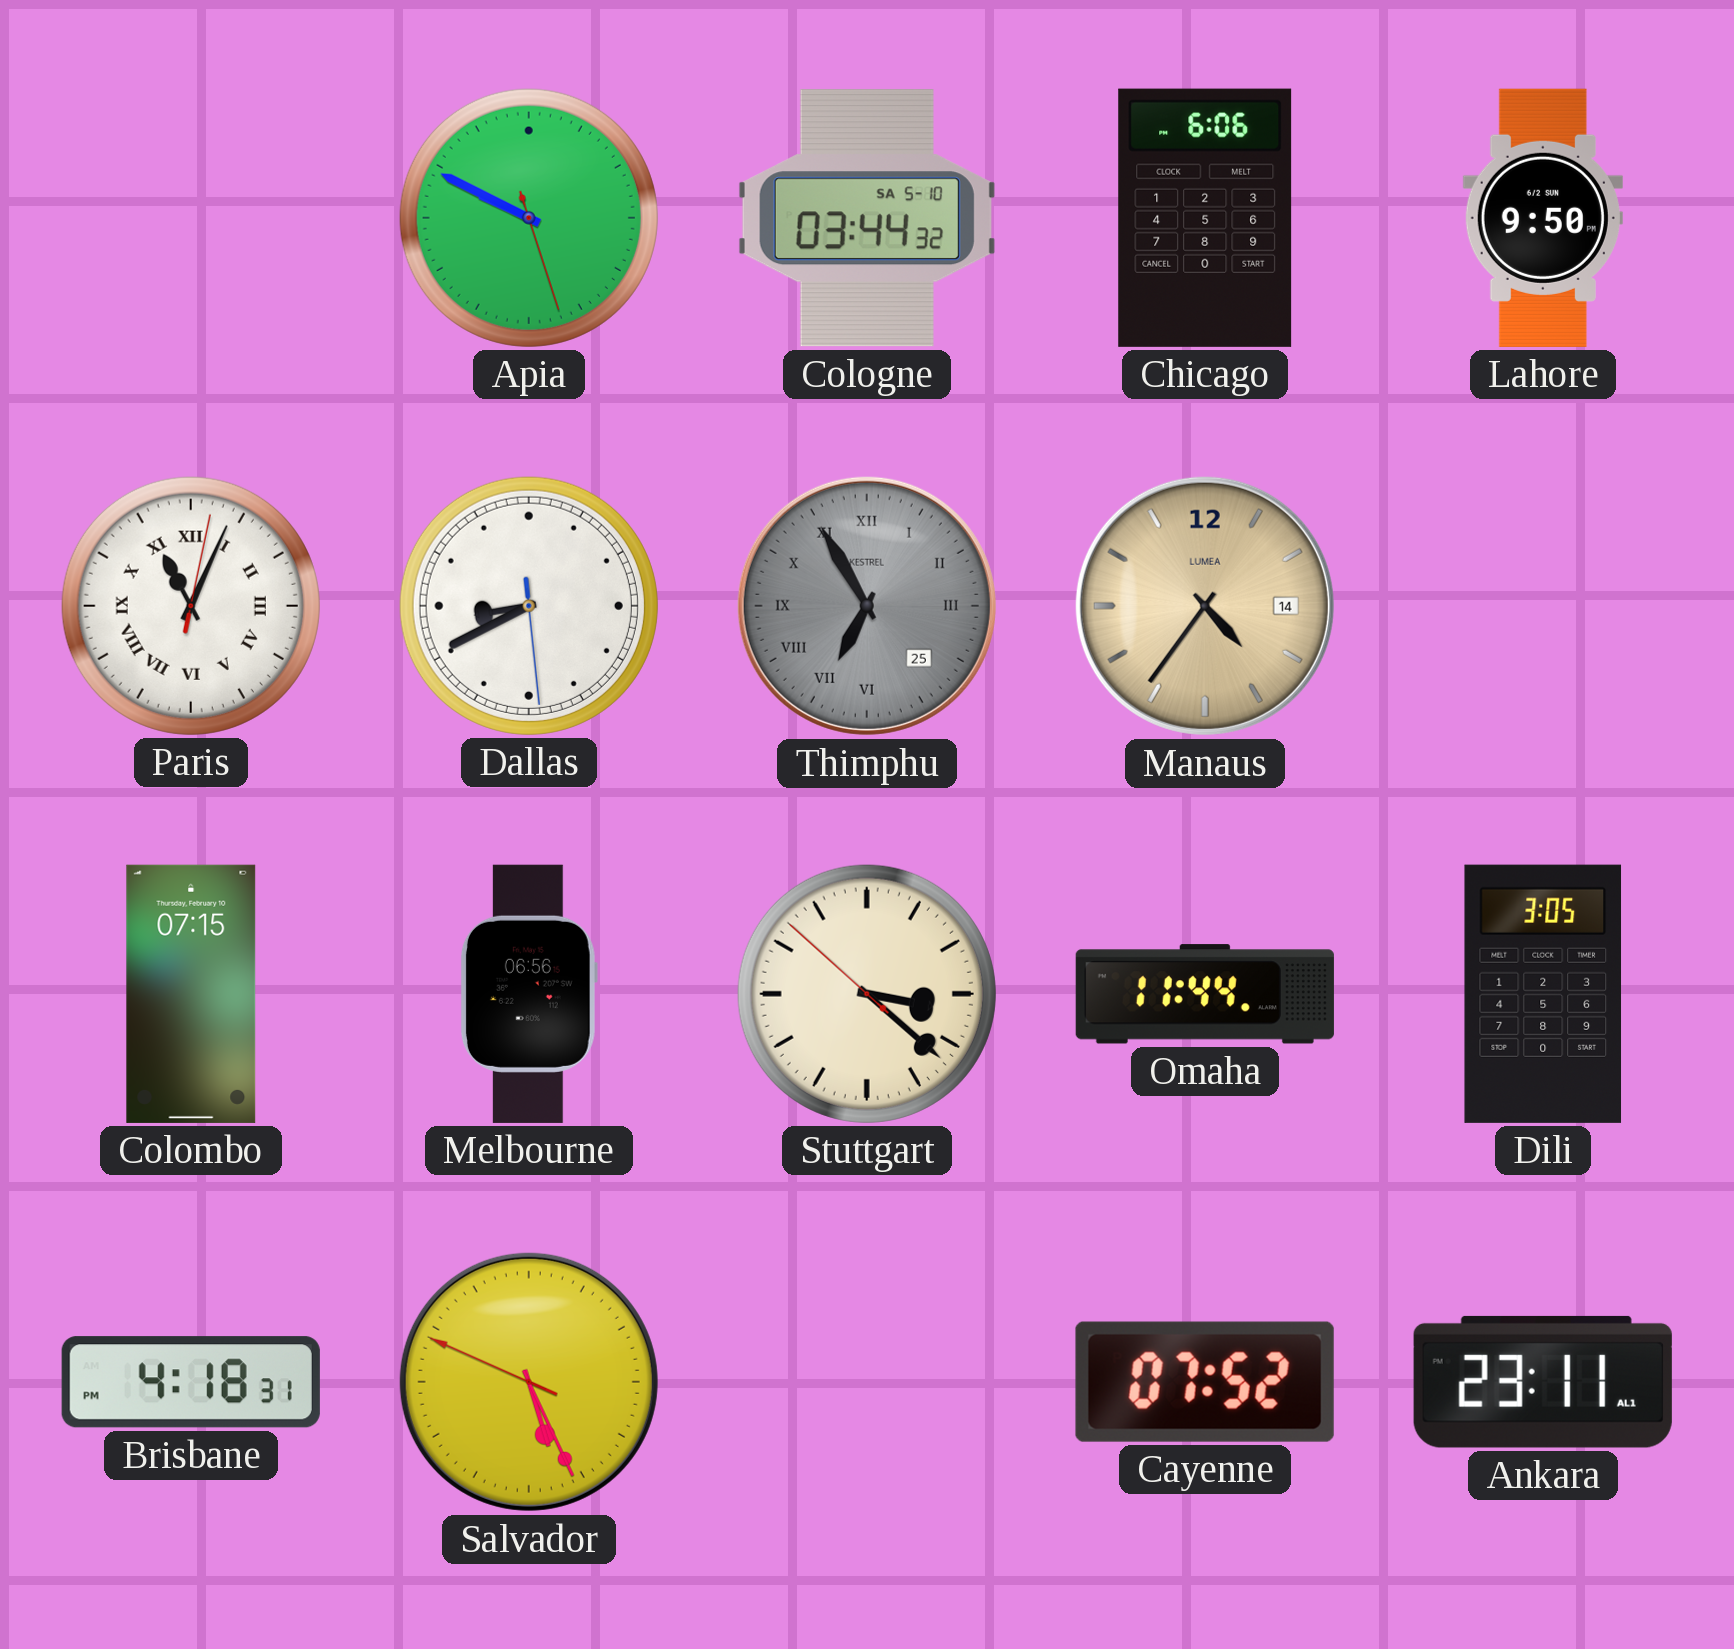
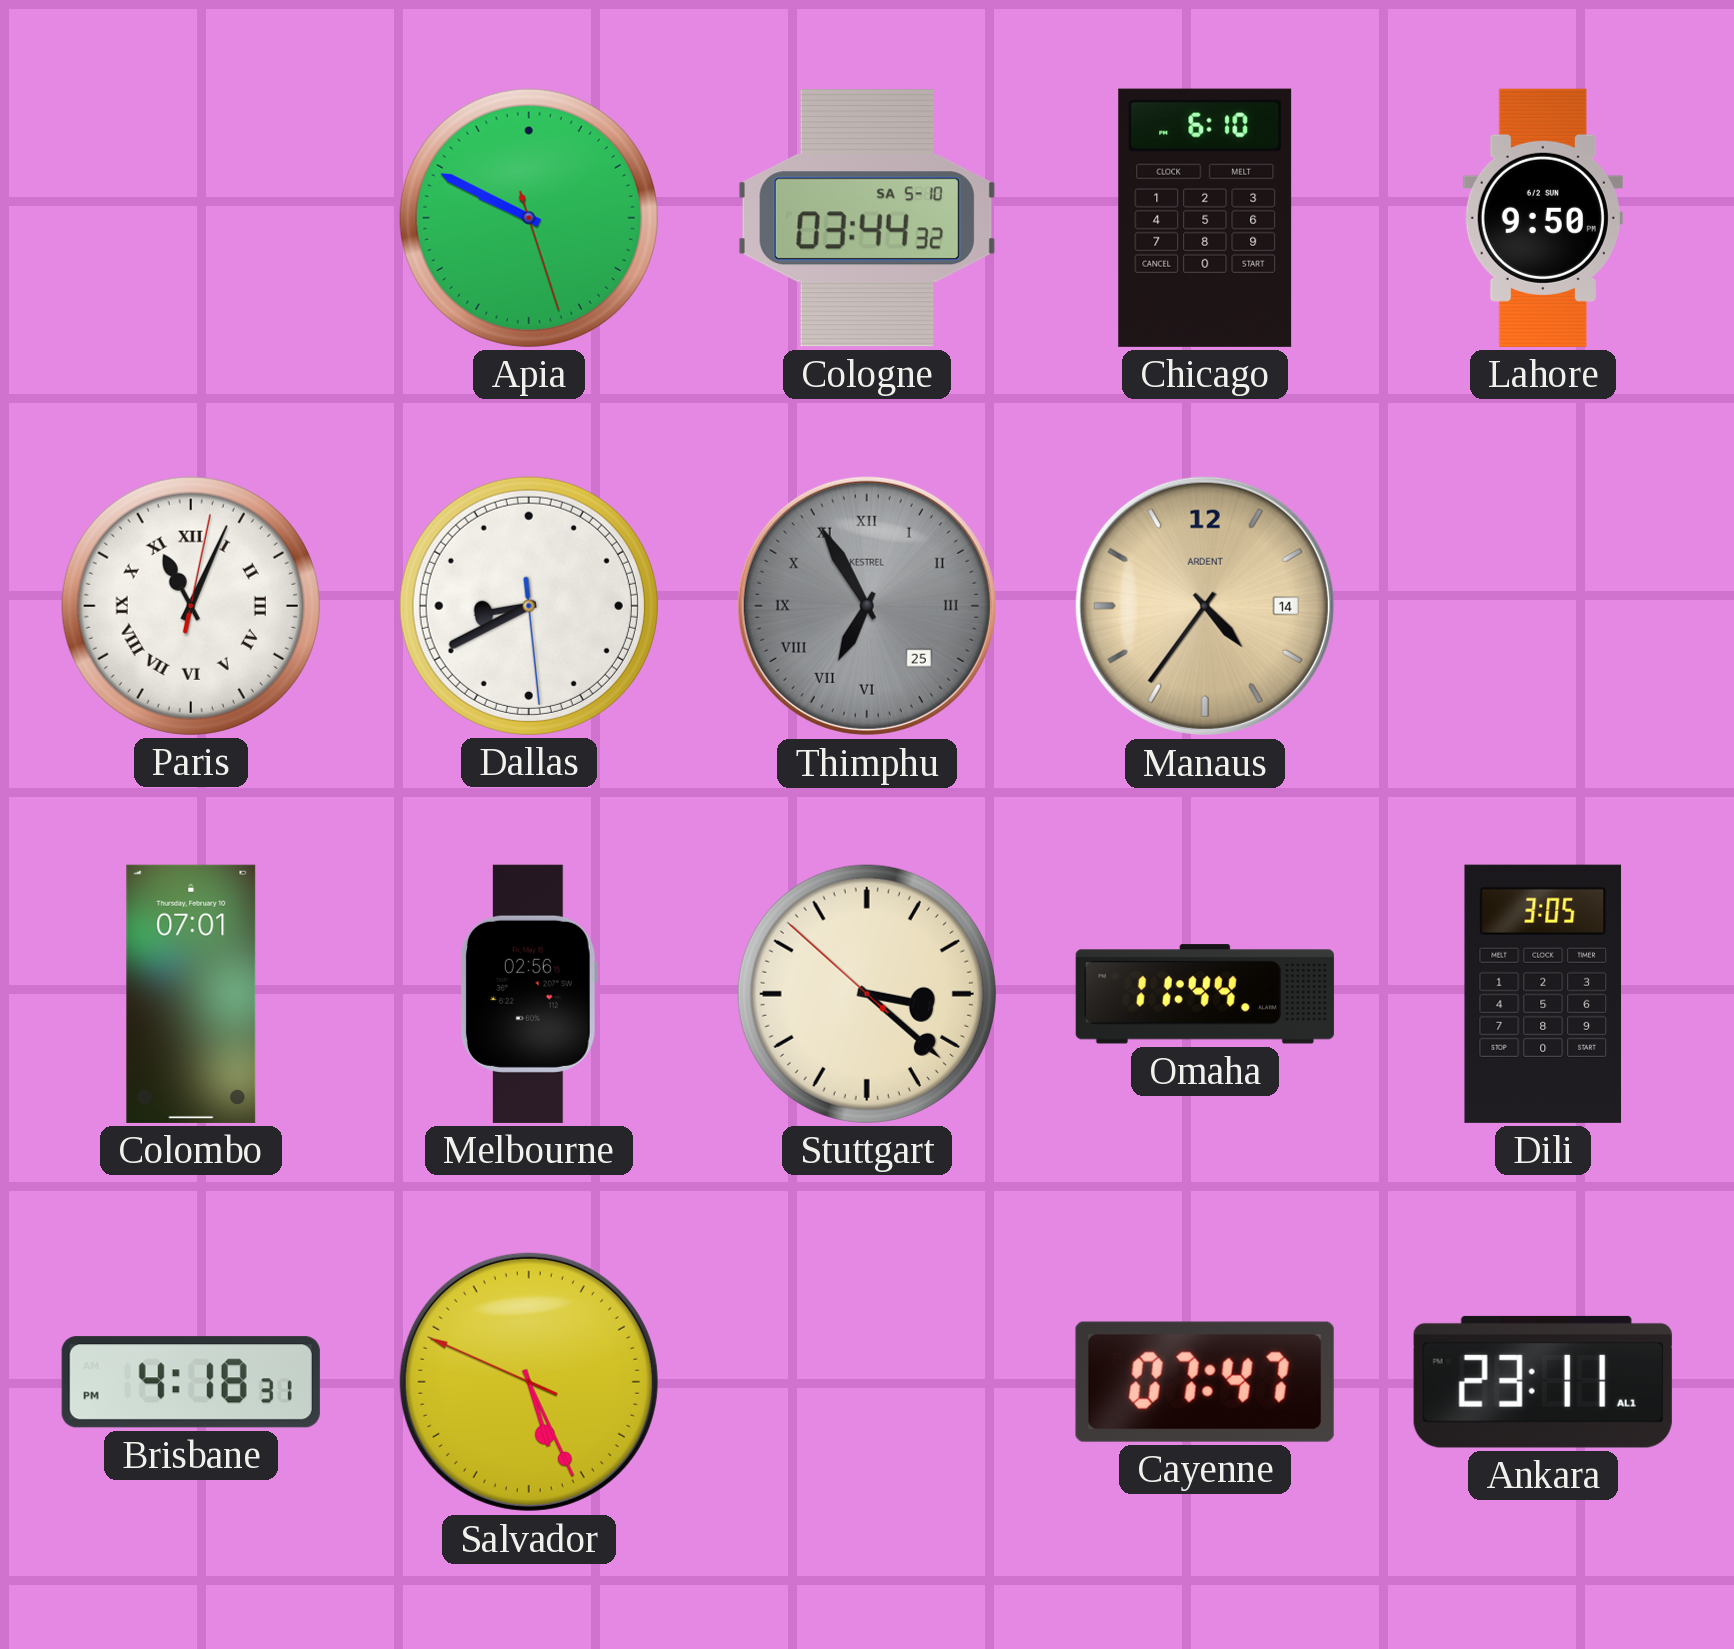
Chicago: 6:06 -> 6:10 (1205, 218)
Manaus brand: LUMEA -> ARDENT (1205, 606)
Colombo: 07:15 -> 07:01 (191, 994)
Melbourne: 06:56 -> 02:56 (529, 994)
Cayenne: 07:52 -> 07:47 (1205, 1382)
